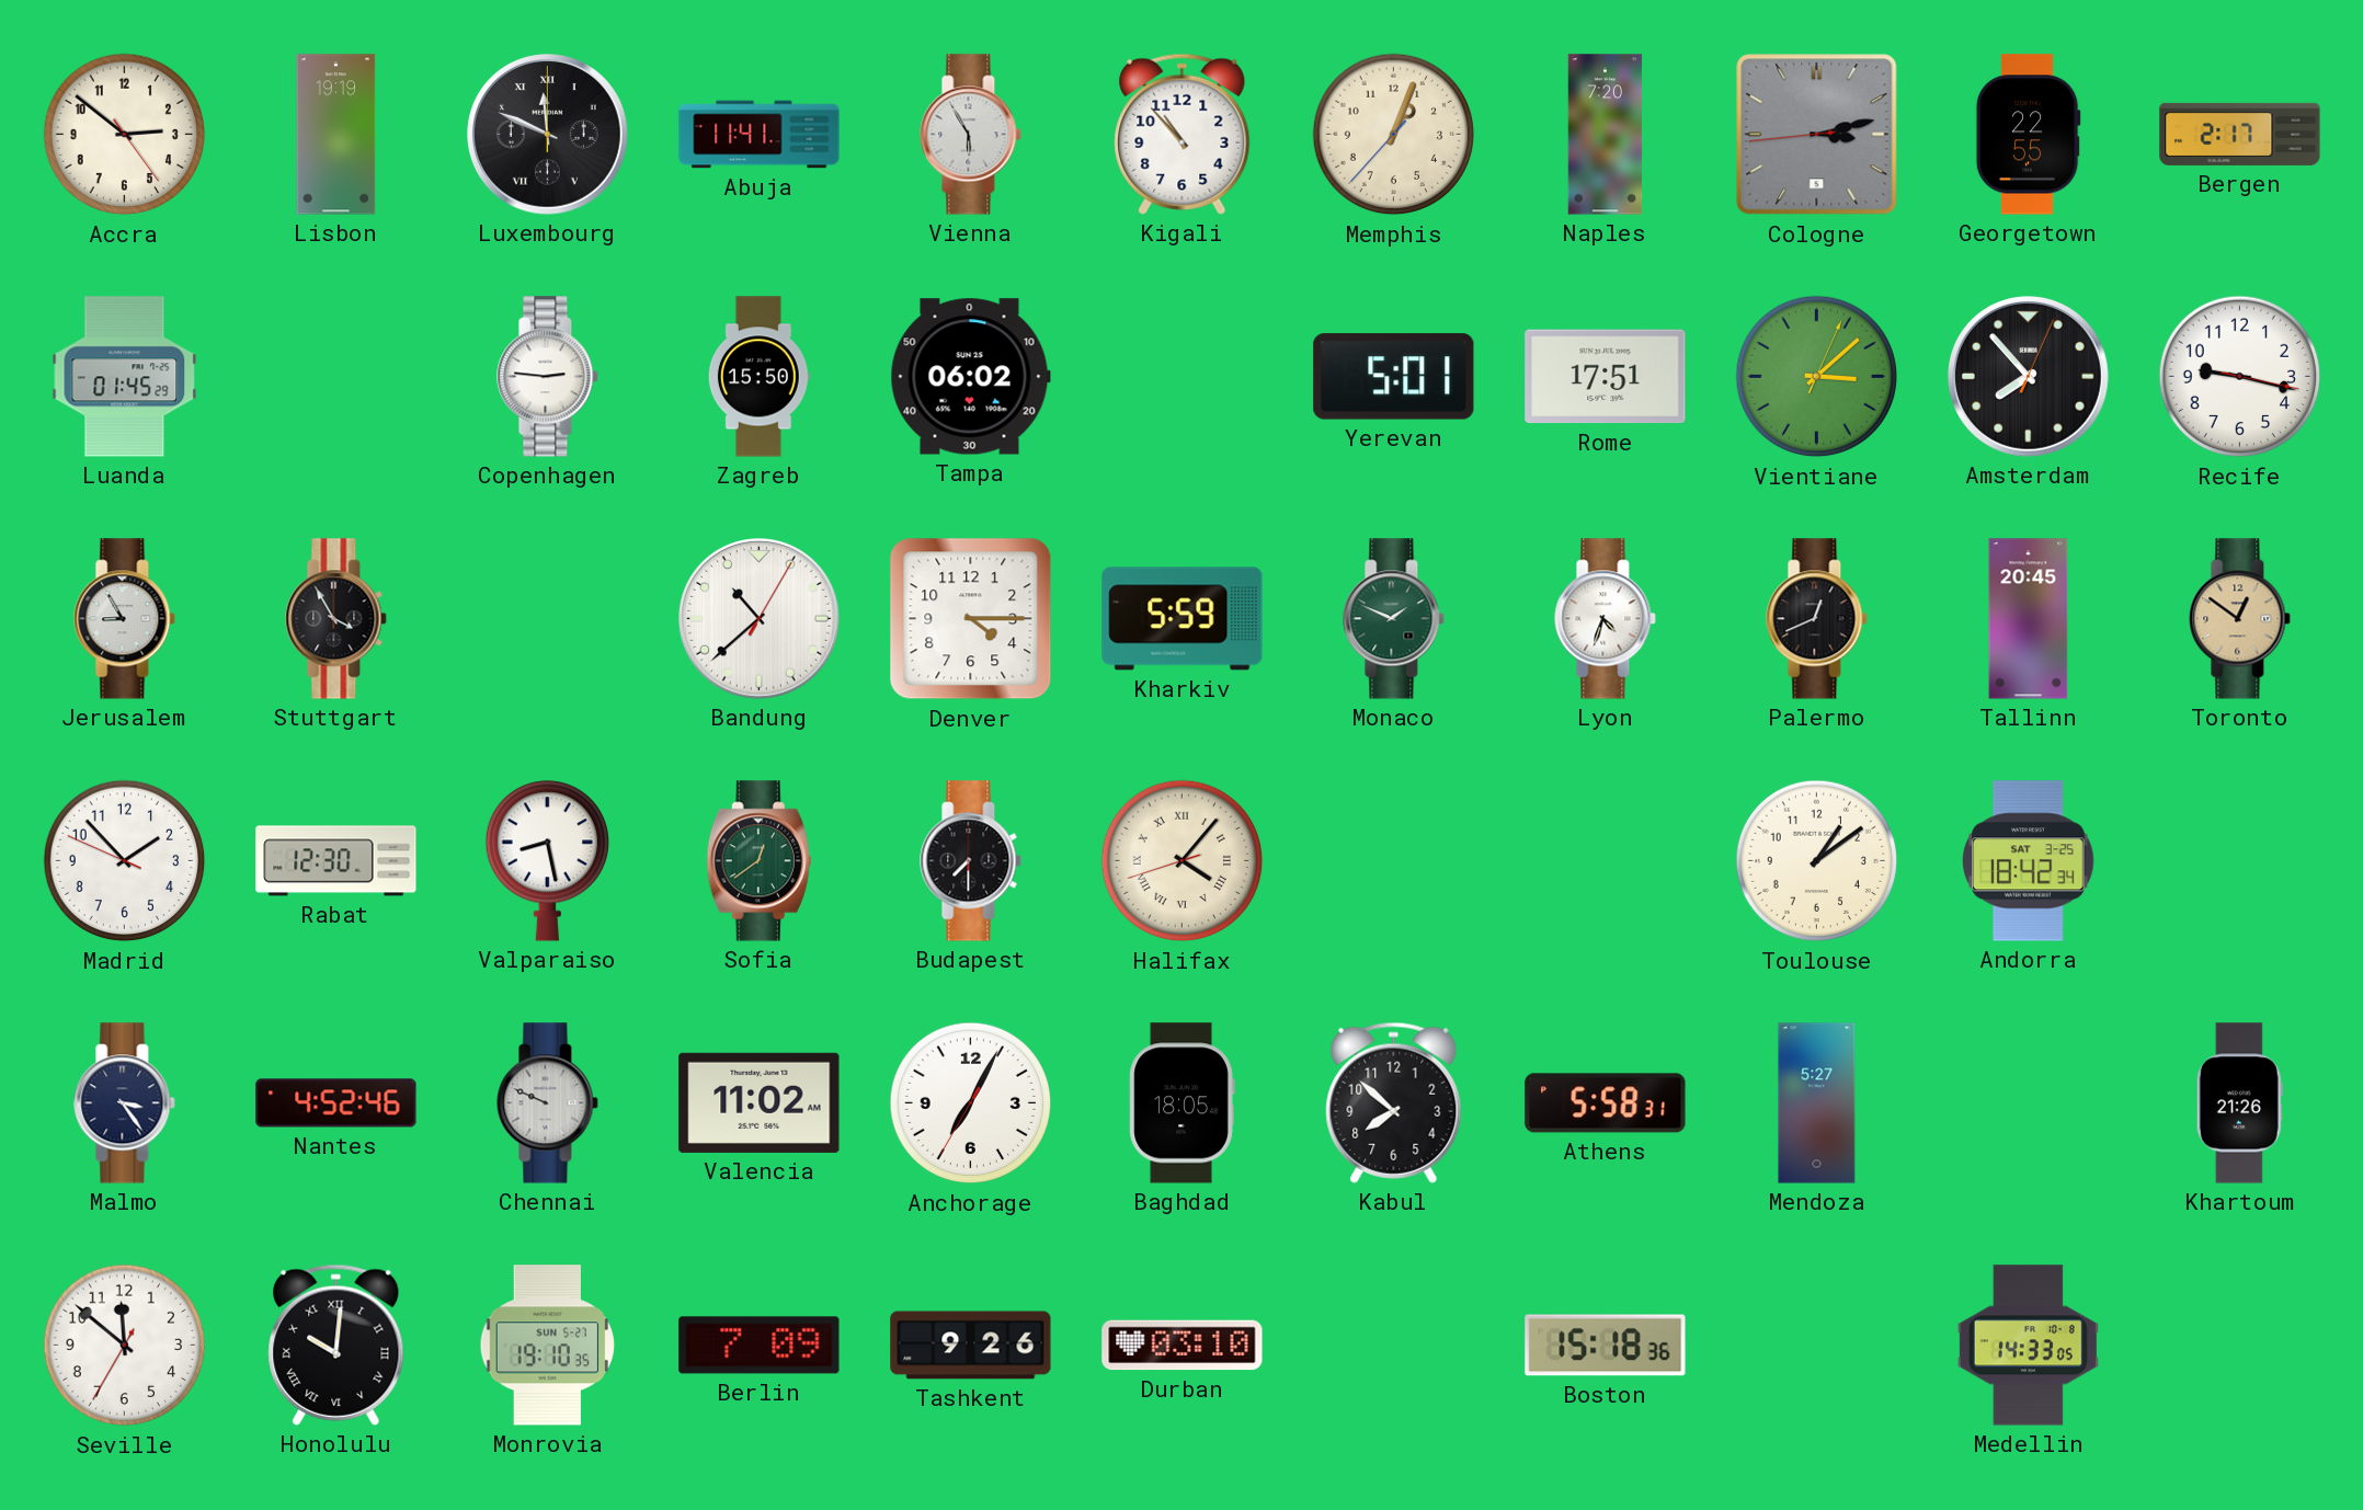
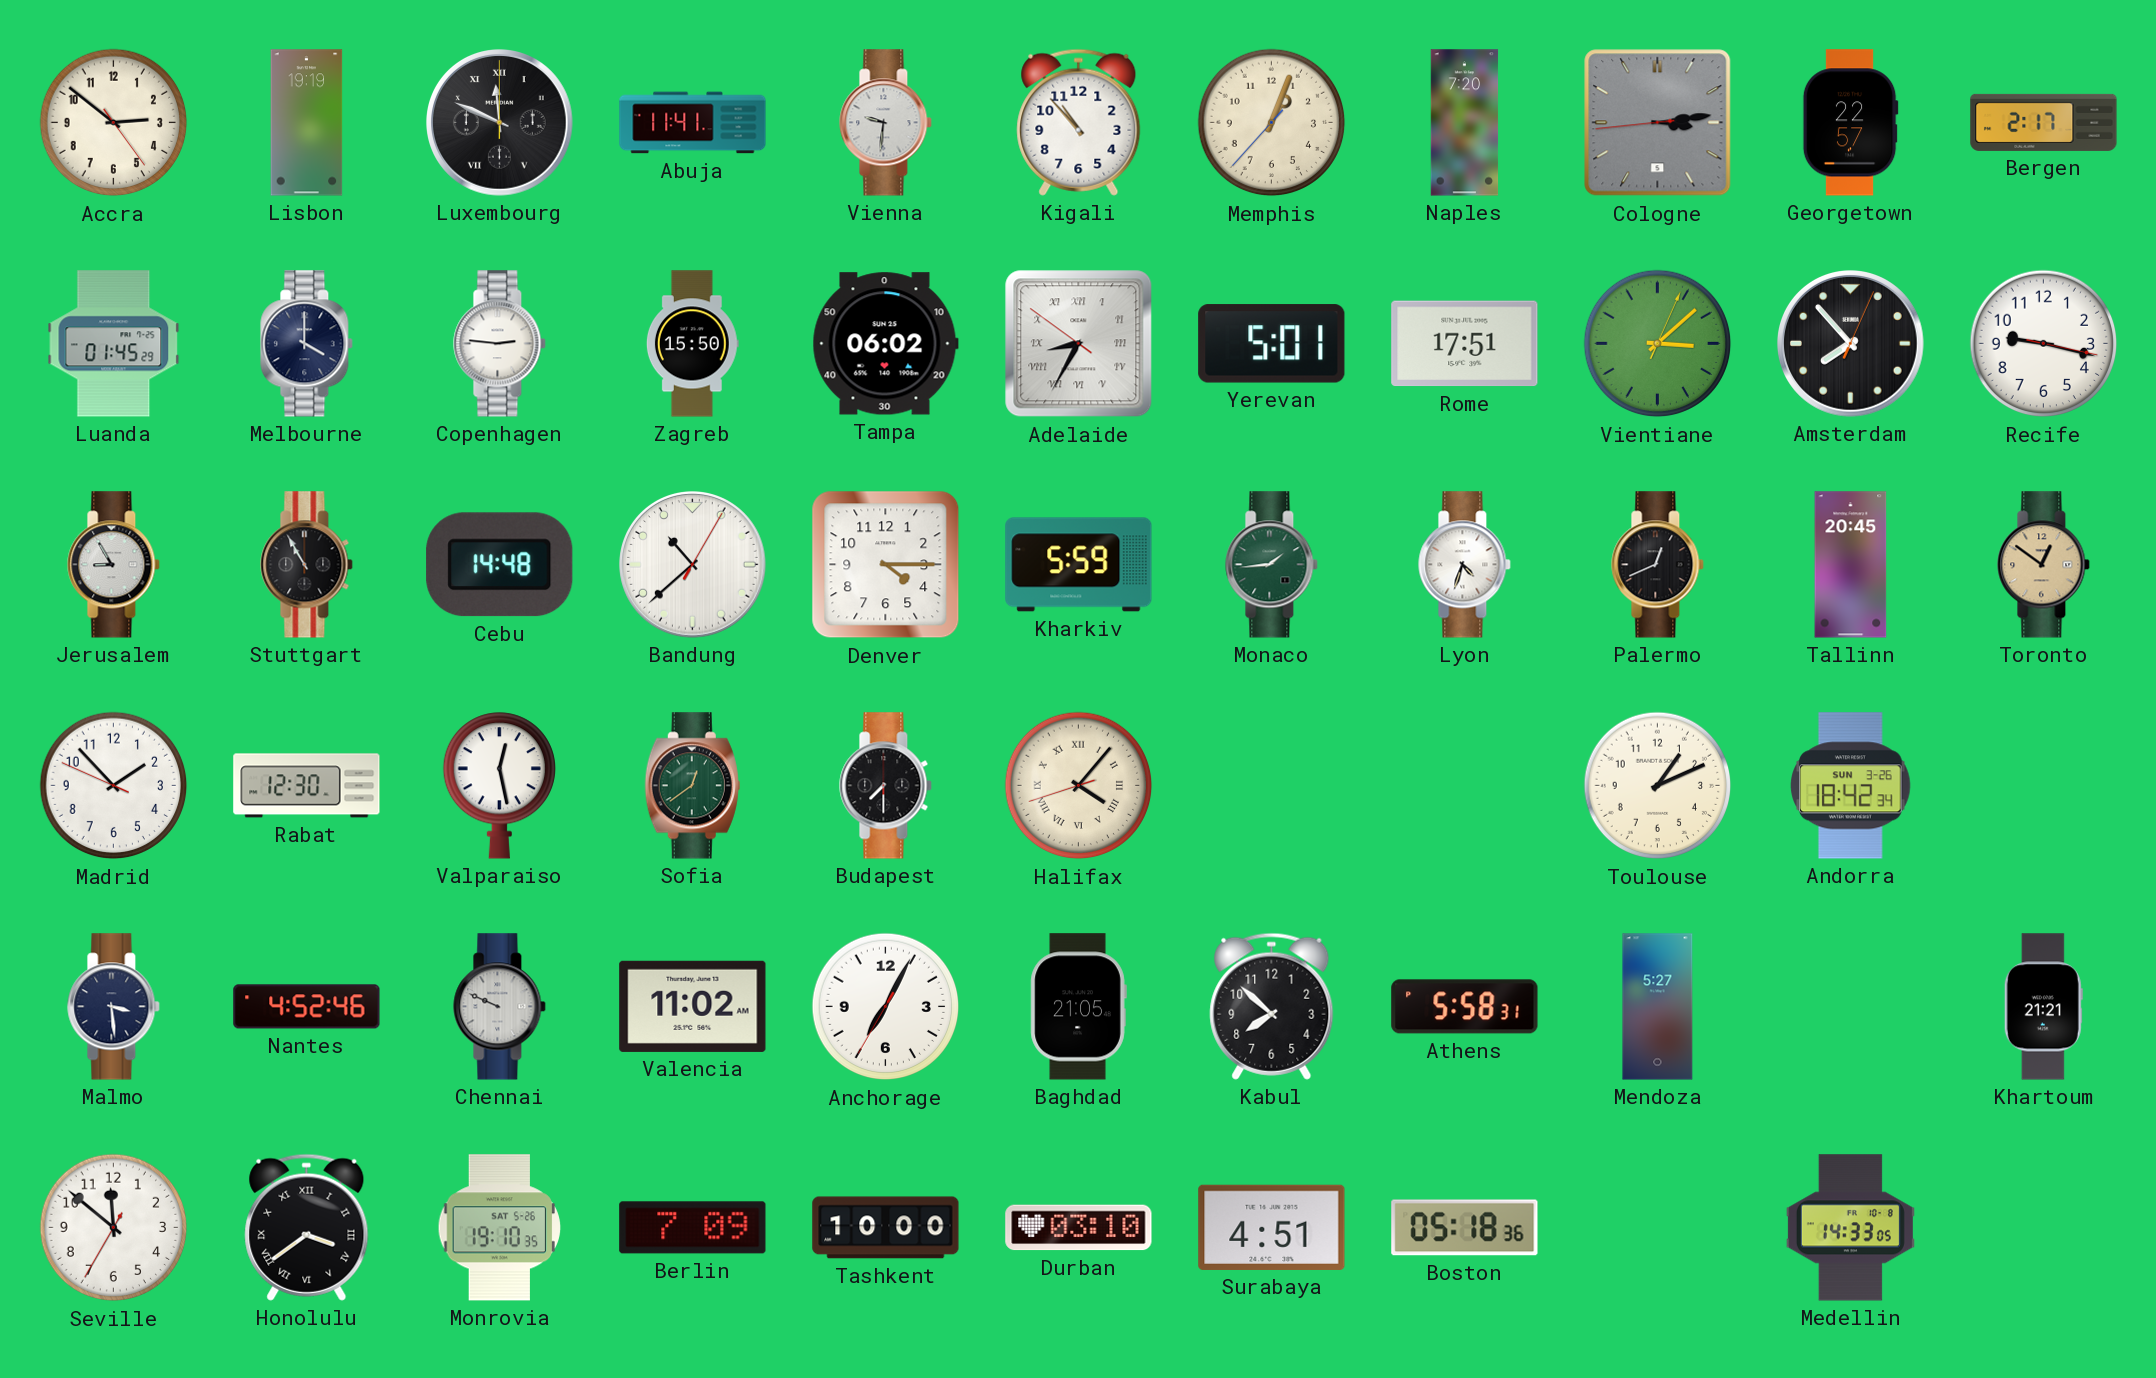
Vienna: 5:55 -> 9:31 (886, 123)
Cologne: 3:12 -> 3:13 (1658, 123)
Georgetown: 22:55 -> 22:57 (1850, 123)
Melbourne: none -> 4:00 (307, 344)
Adelaide: none -> 8:34 (1079, 344)
Stuttgart: 3:55 -> 10:55 (307, 565)
Cebu: none -> 14:48 (500, 565)
Monaco: 1:49 -> 1:44 (1272, 565)
Valparaiso: 8:28 -> 12:28 (499, 786)
Toulouse: 1:09 -> 1:11 (1658, 786)
Andorra date: SAT 3-25 -> SUN 3-26 (1851, 786)
Malmo: 3:24 -> 3:29 (114, 1007)
Baghdad: 18:05 -> 21:05 (1078, 1007)
Khartoum: 21:26 -> 21:21 (2043, 1007)
Honolulu: 10:01 -> 3:39 (307, 1227)
Monrovia date: SUN 5-27 -> SAT 5-26 (499, 1228)
Tashkent: 9:26 -> 10:00 (886, 1228)
Surabaya: none -> 4:51 (1272, 1227)
Boston: 15:18 -> 05:18 (1465, 1228)
